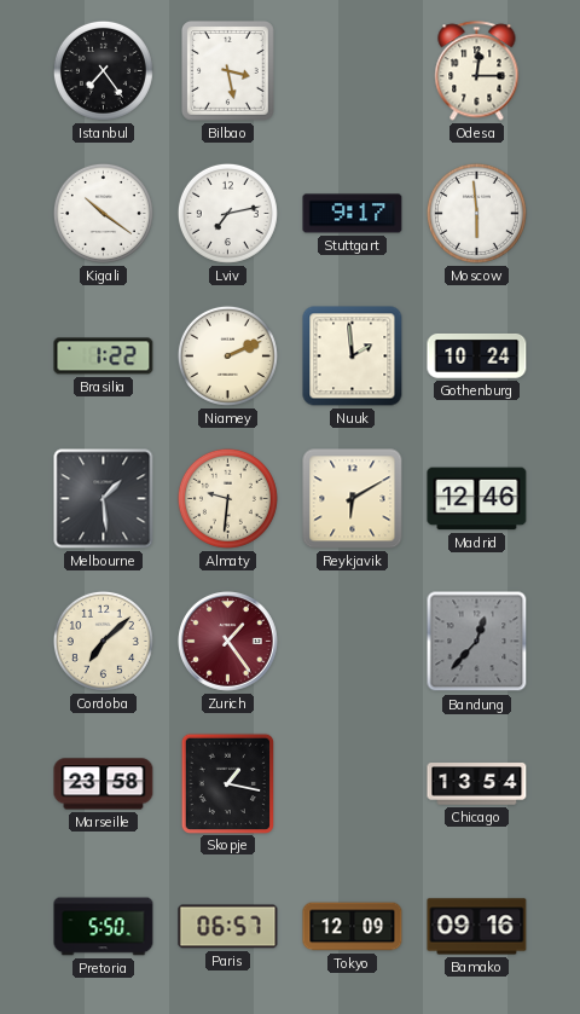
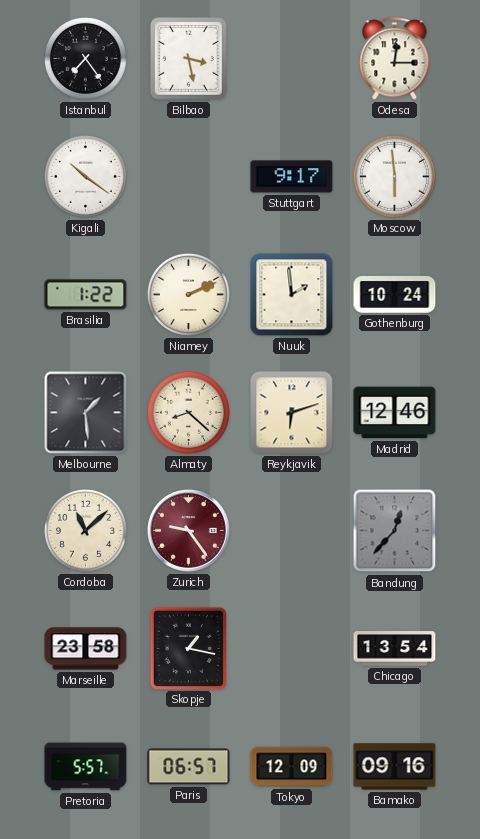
Lviv: 7:13 -> none (227, 213)
Almaty: 9:31 -> 8:22 (188, 412)
Reykjavik: 6:10 -> 6:12 (292, 413)
Cordoba: 7:08 -> 11:08 (85, 530)
Zurich: 1:24 -> 9:24 (189, 531)
Pretoria: 5:50 -> 5:57 (86, 767)
